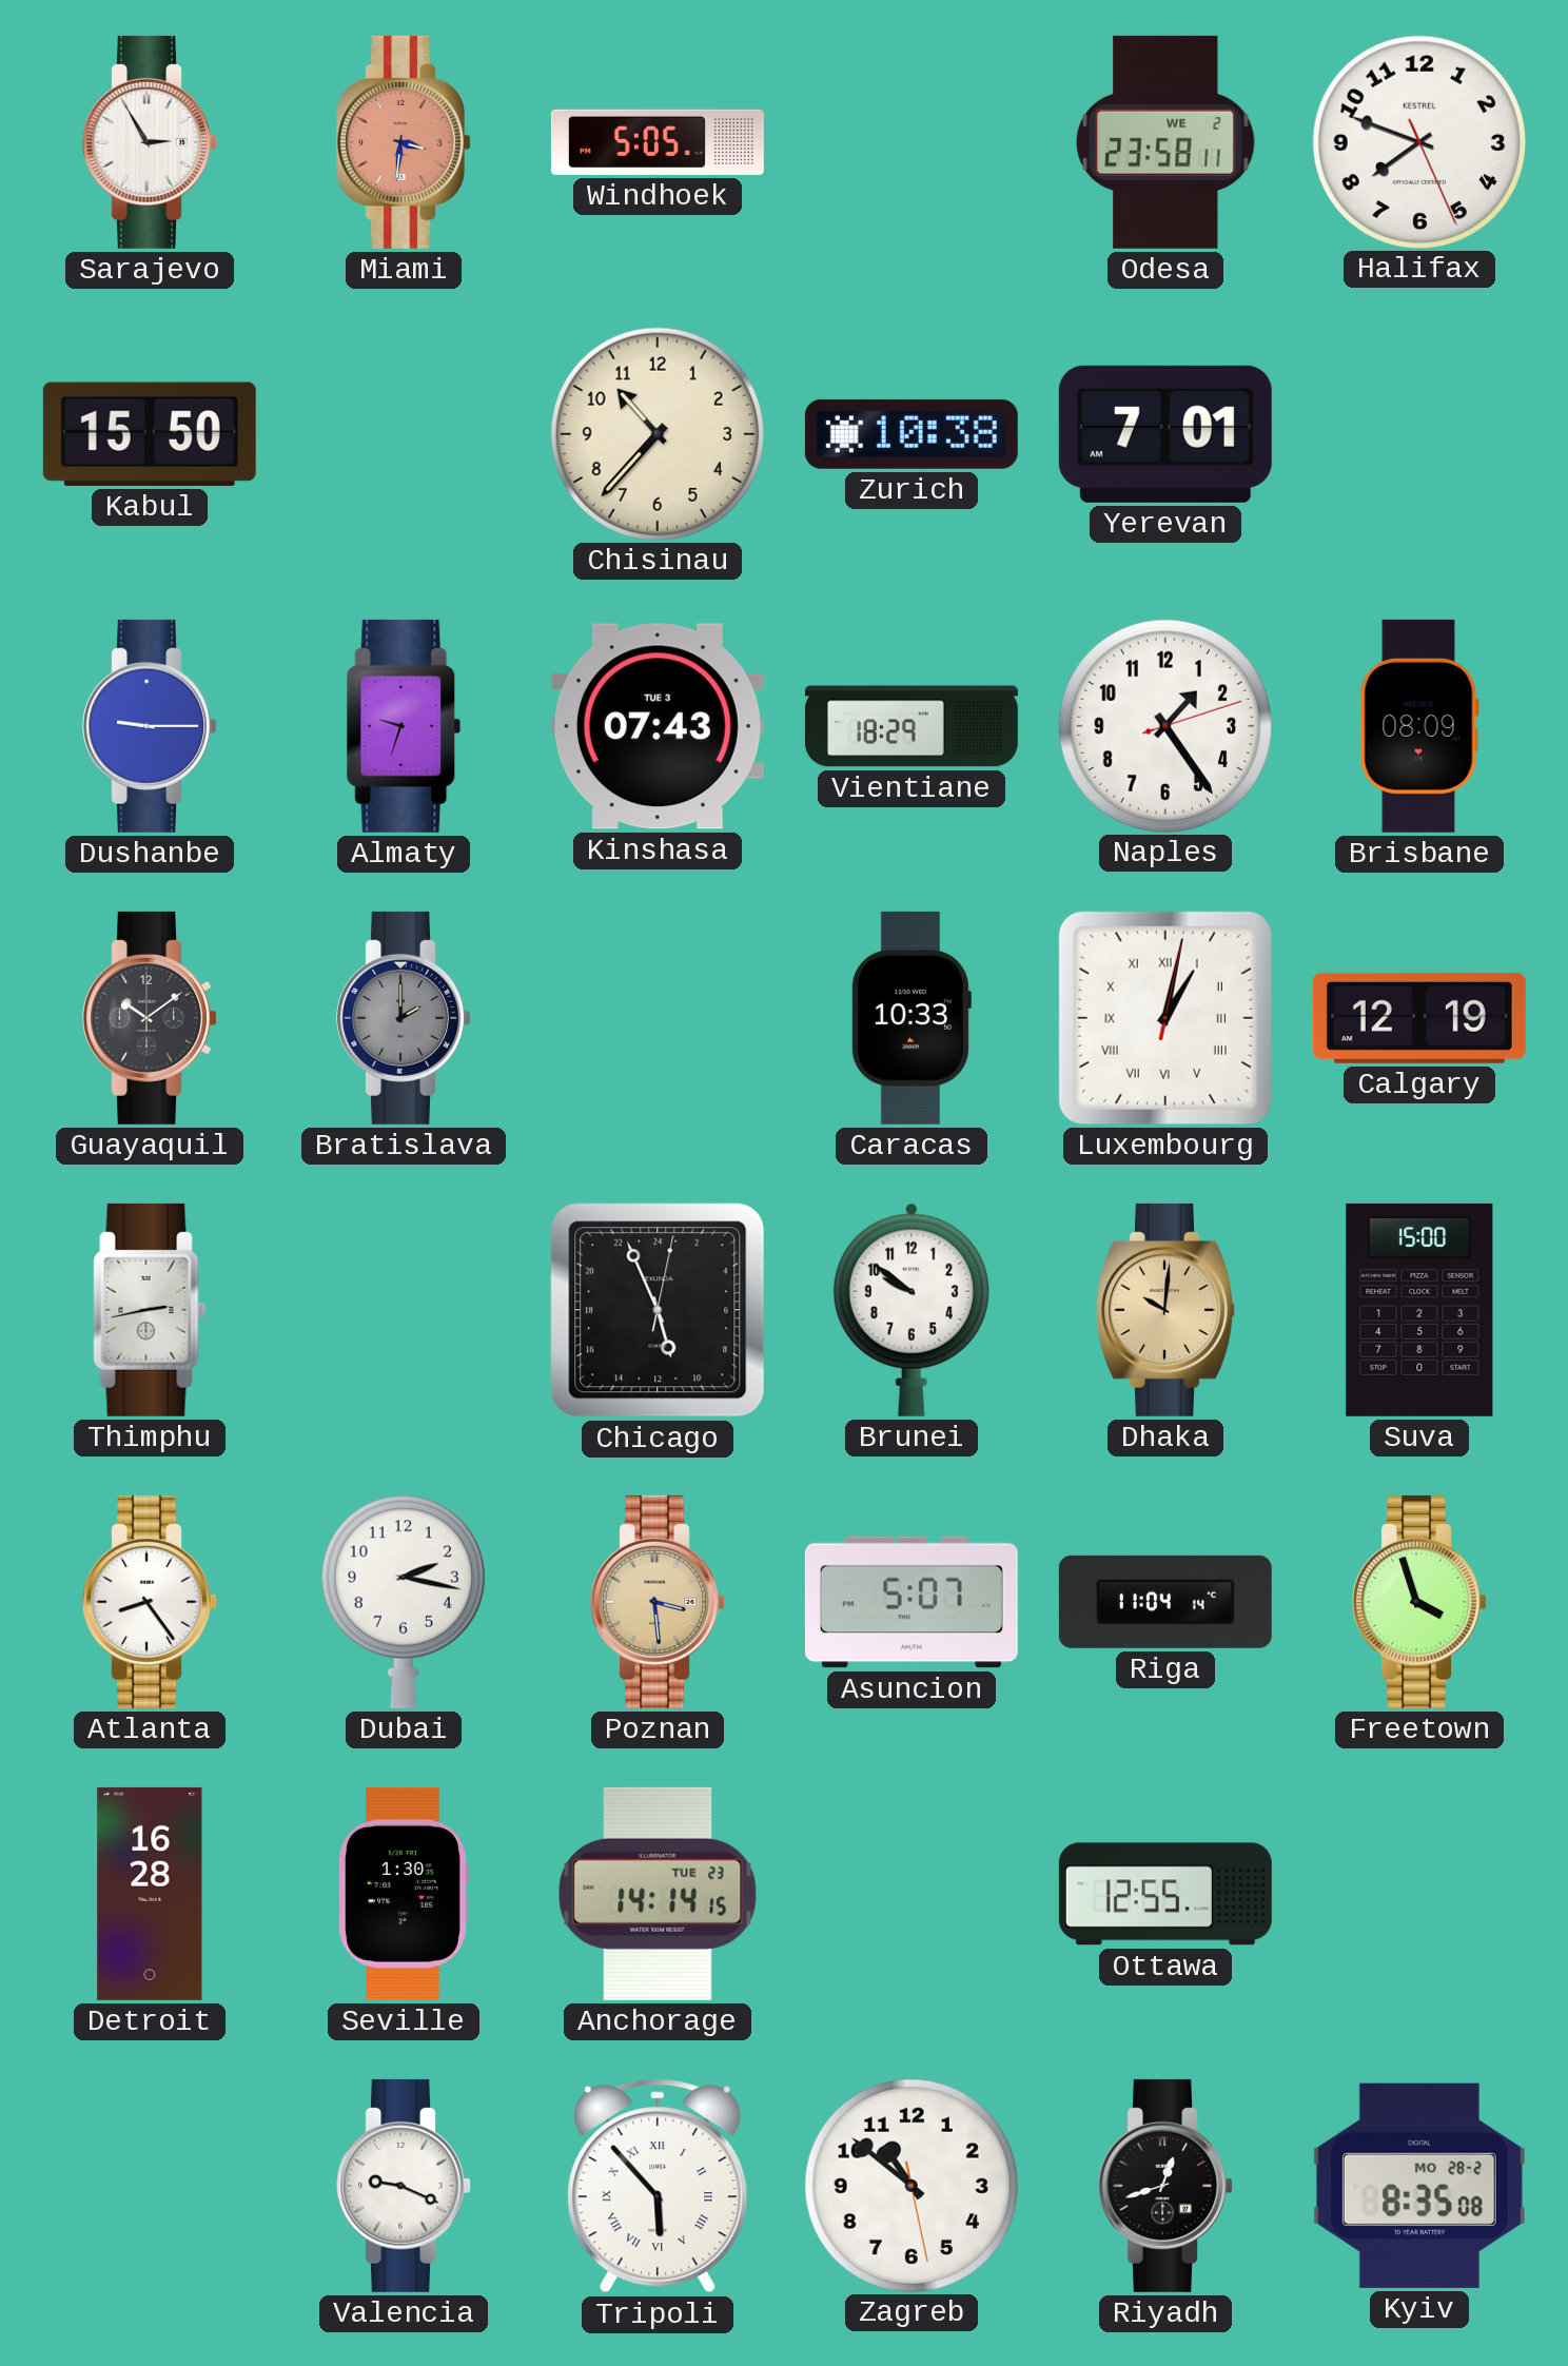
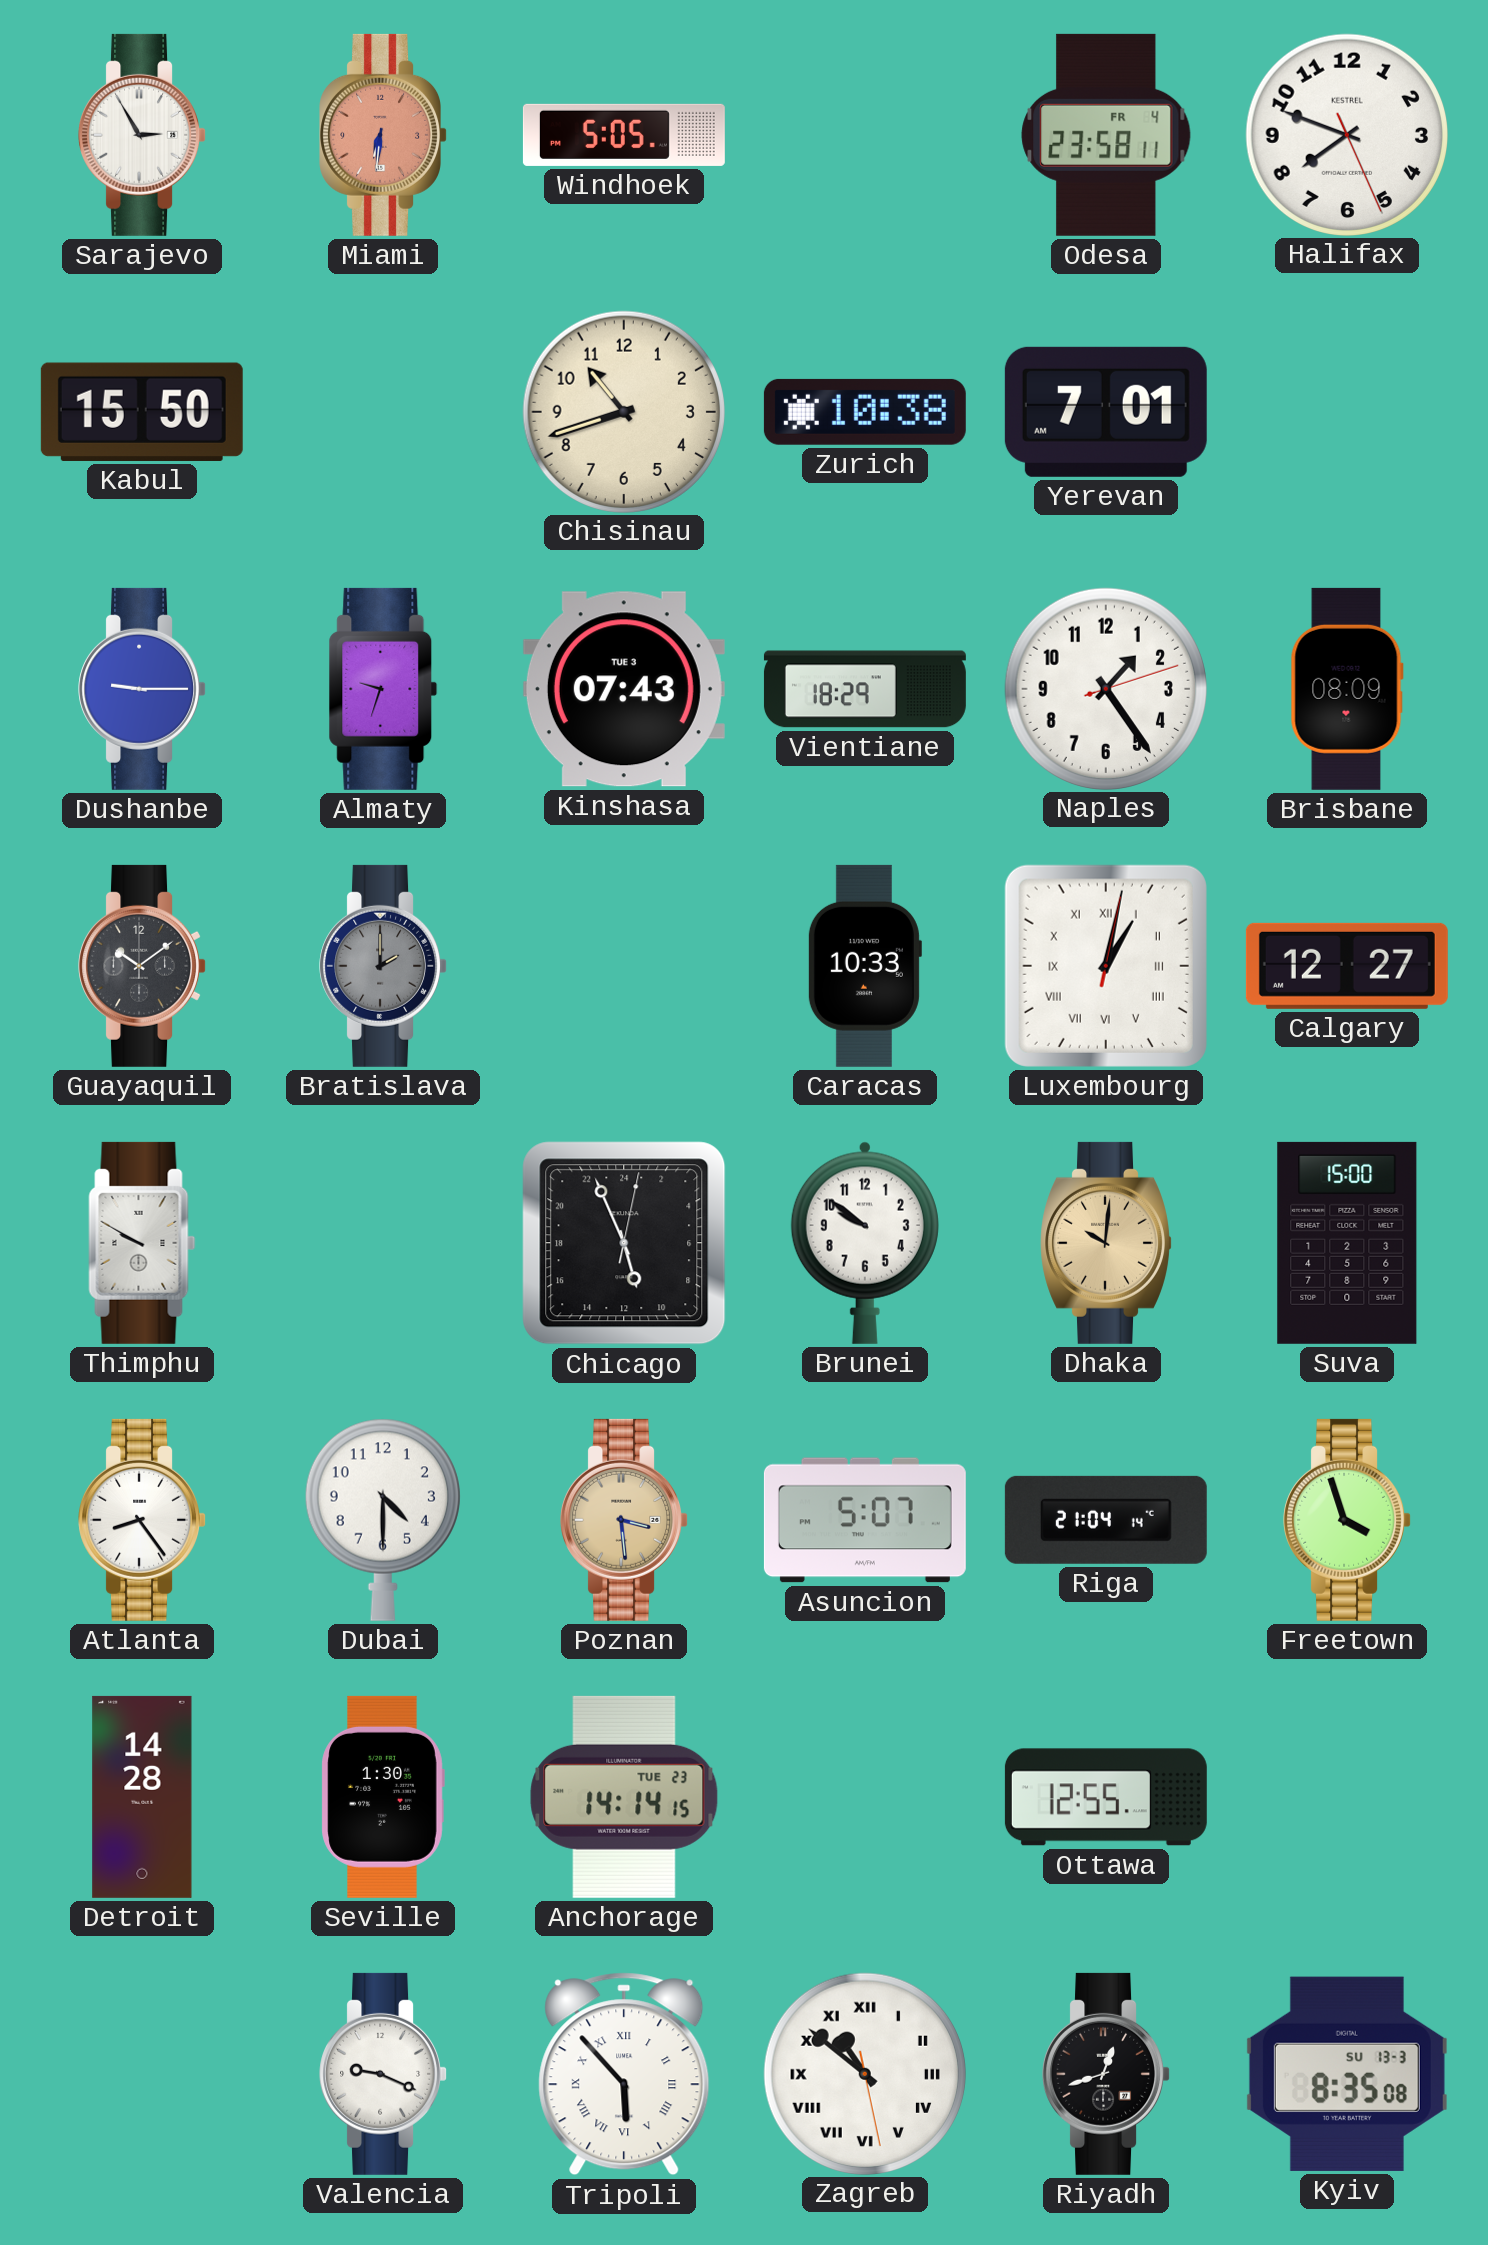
Miami: 3:31 -> 6:31 (383, 135)
Odesa date: WE 2 -> FR 4 (1106, 135)
Chisinau: 10:37 -> 10:42 (623, 411)
Calgary: 12:19 -> 12:27 (1347, 966)
Thimphu: 2:43 -> 9:50 (142, 1243)
Dubai: 2:17 -> 4:30 (383, 1520)
Riga: 11:04 -> 21:04 (1106, 1520)
Detroit: 16:28 -> 14:28 (142, 1797)
Zagreb numerals: Arabic -> Roman (864, 2073)
Kyiv date: MO 28-2 -> SU 13-3 (1347, 2074)
